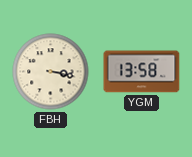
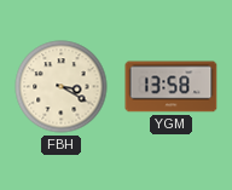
FBH: 3:17 -> 3:20 (62, 87)
